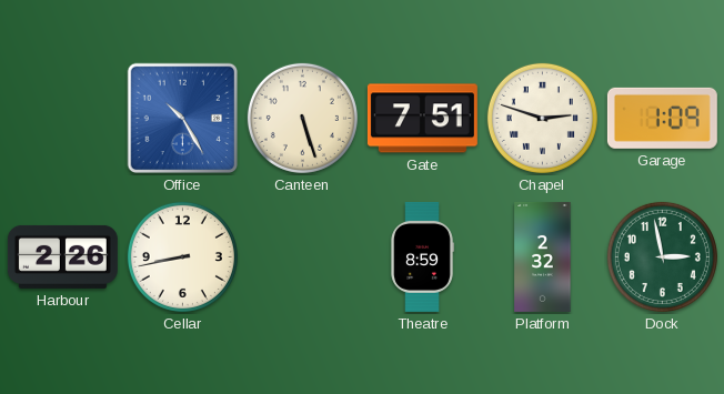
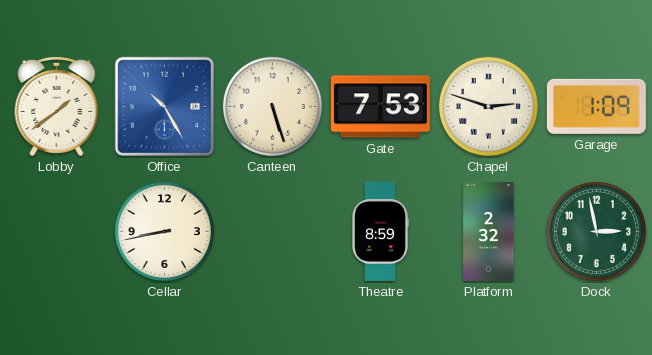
Lobby: none -> 1:39 (57, 106)
Gate: 7:51 -> 7:53 (380, 107)
Harbour: 2:26 -> none (62, 256)
